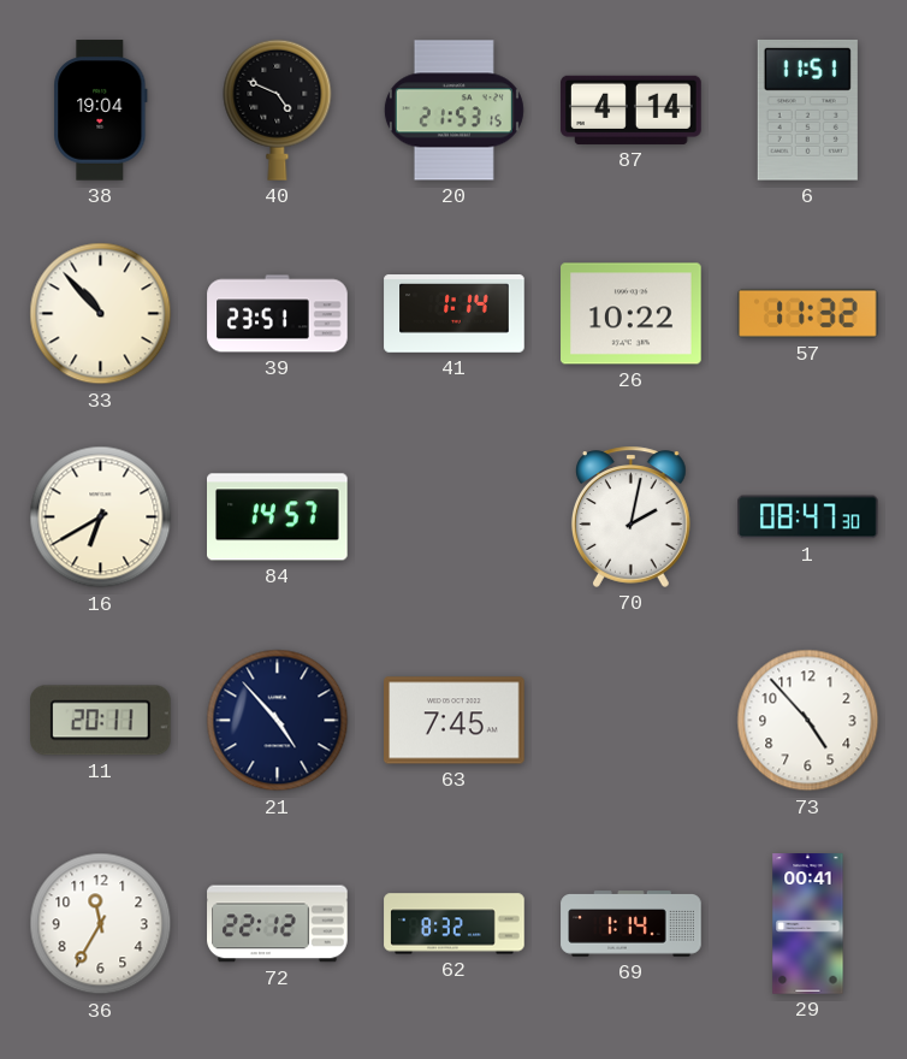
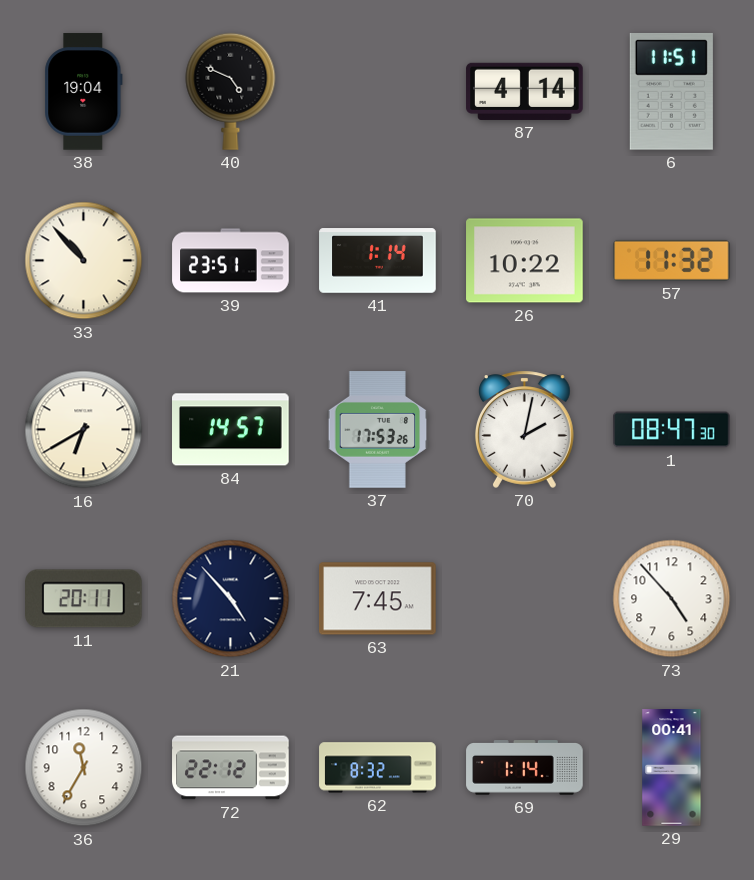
20: 21:53 -> none (453, 111)
37: none -> 17:53 (378, 430)
